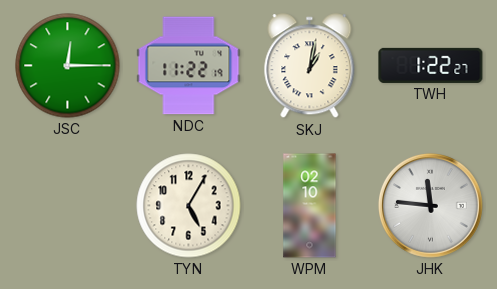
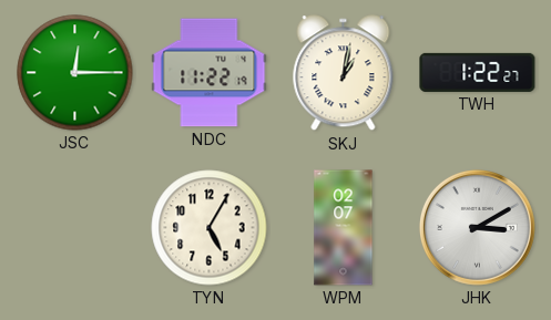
WPM: 02:10 -> 02:07 (344, 228)
JHK: 11:46 -> 3:10 (478, 228)
